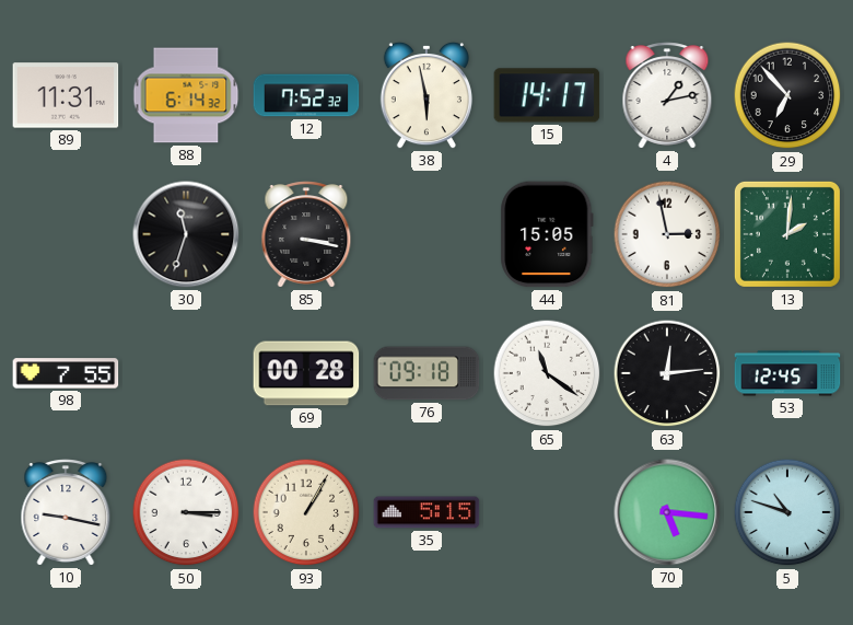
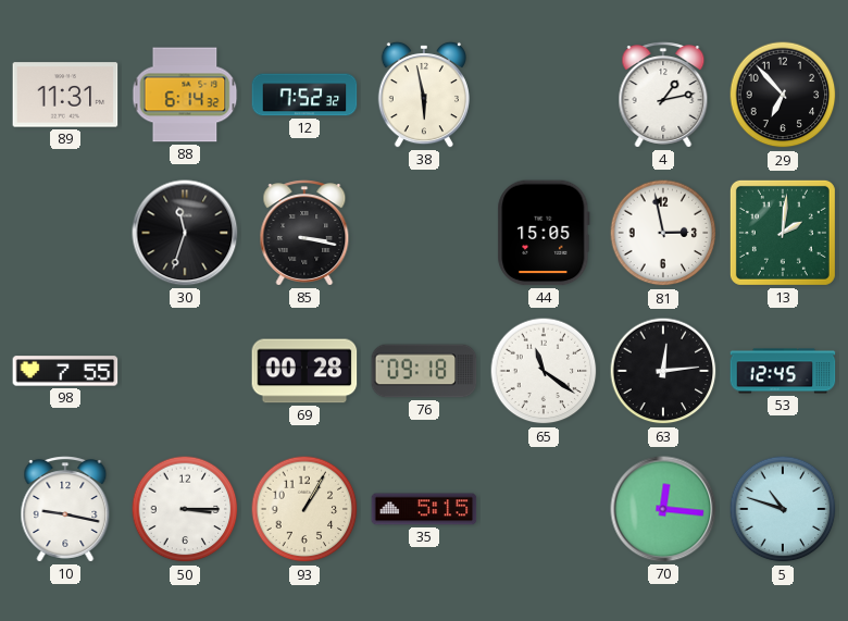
15: 14:17 -> none (547, 95)
70: 5:16 -> 12:16 (663, 509)
